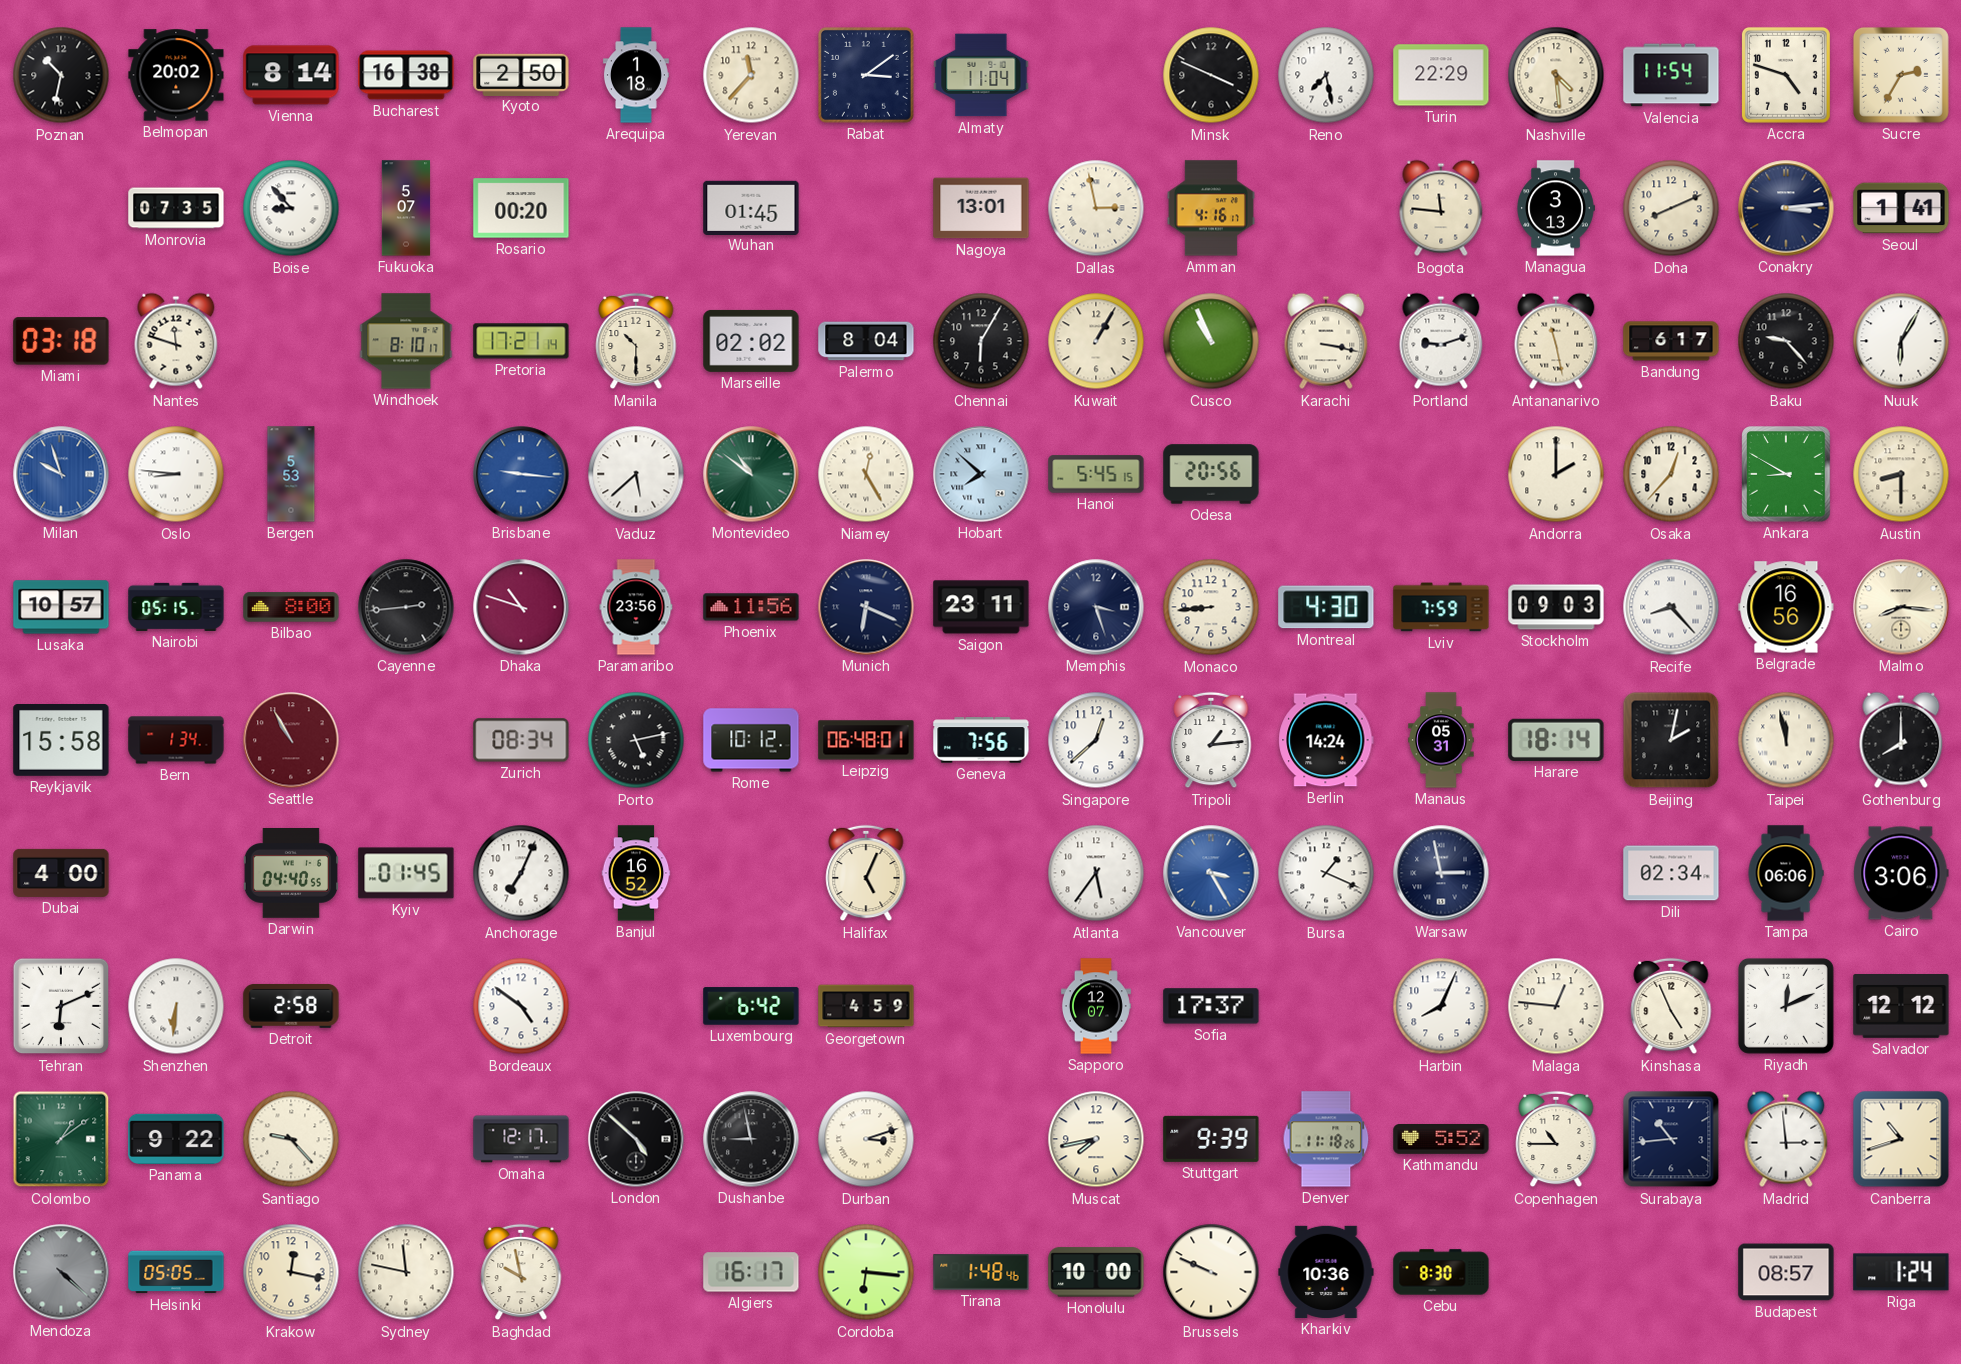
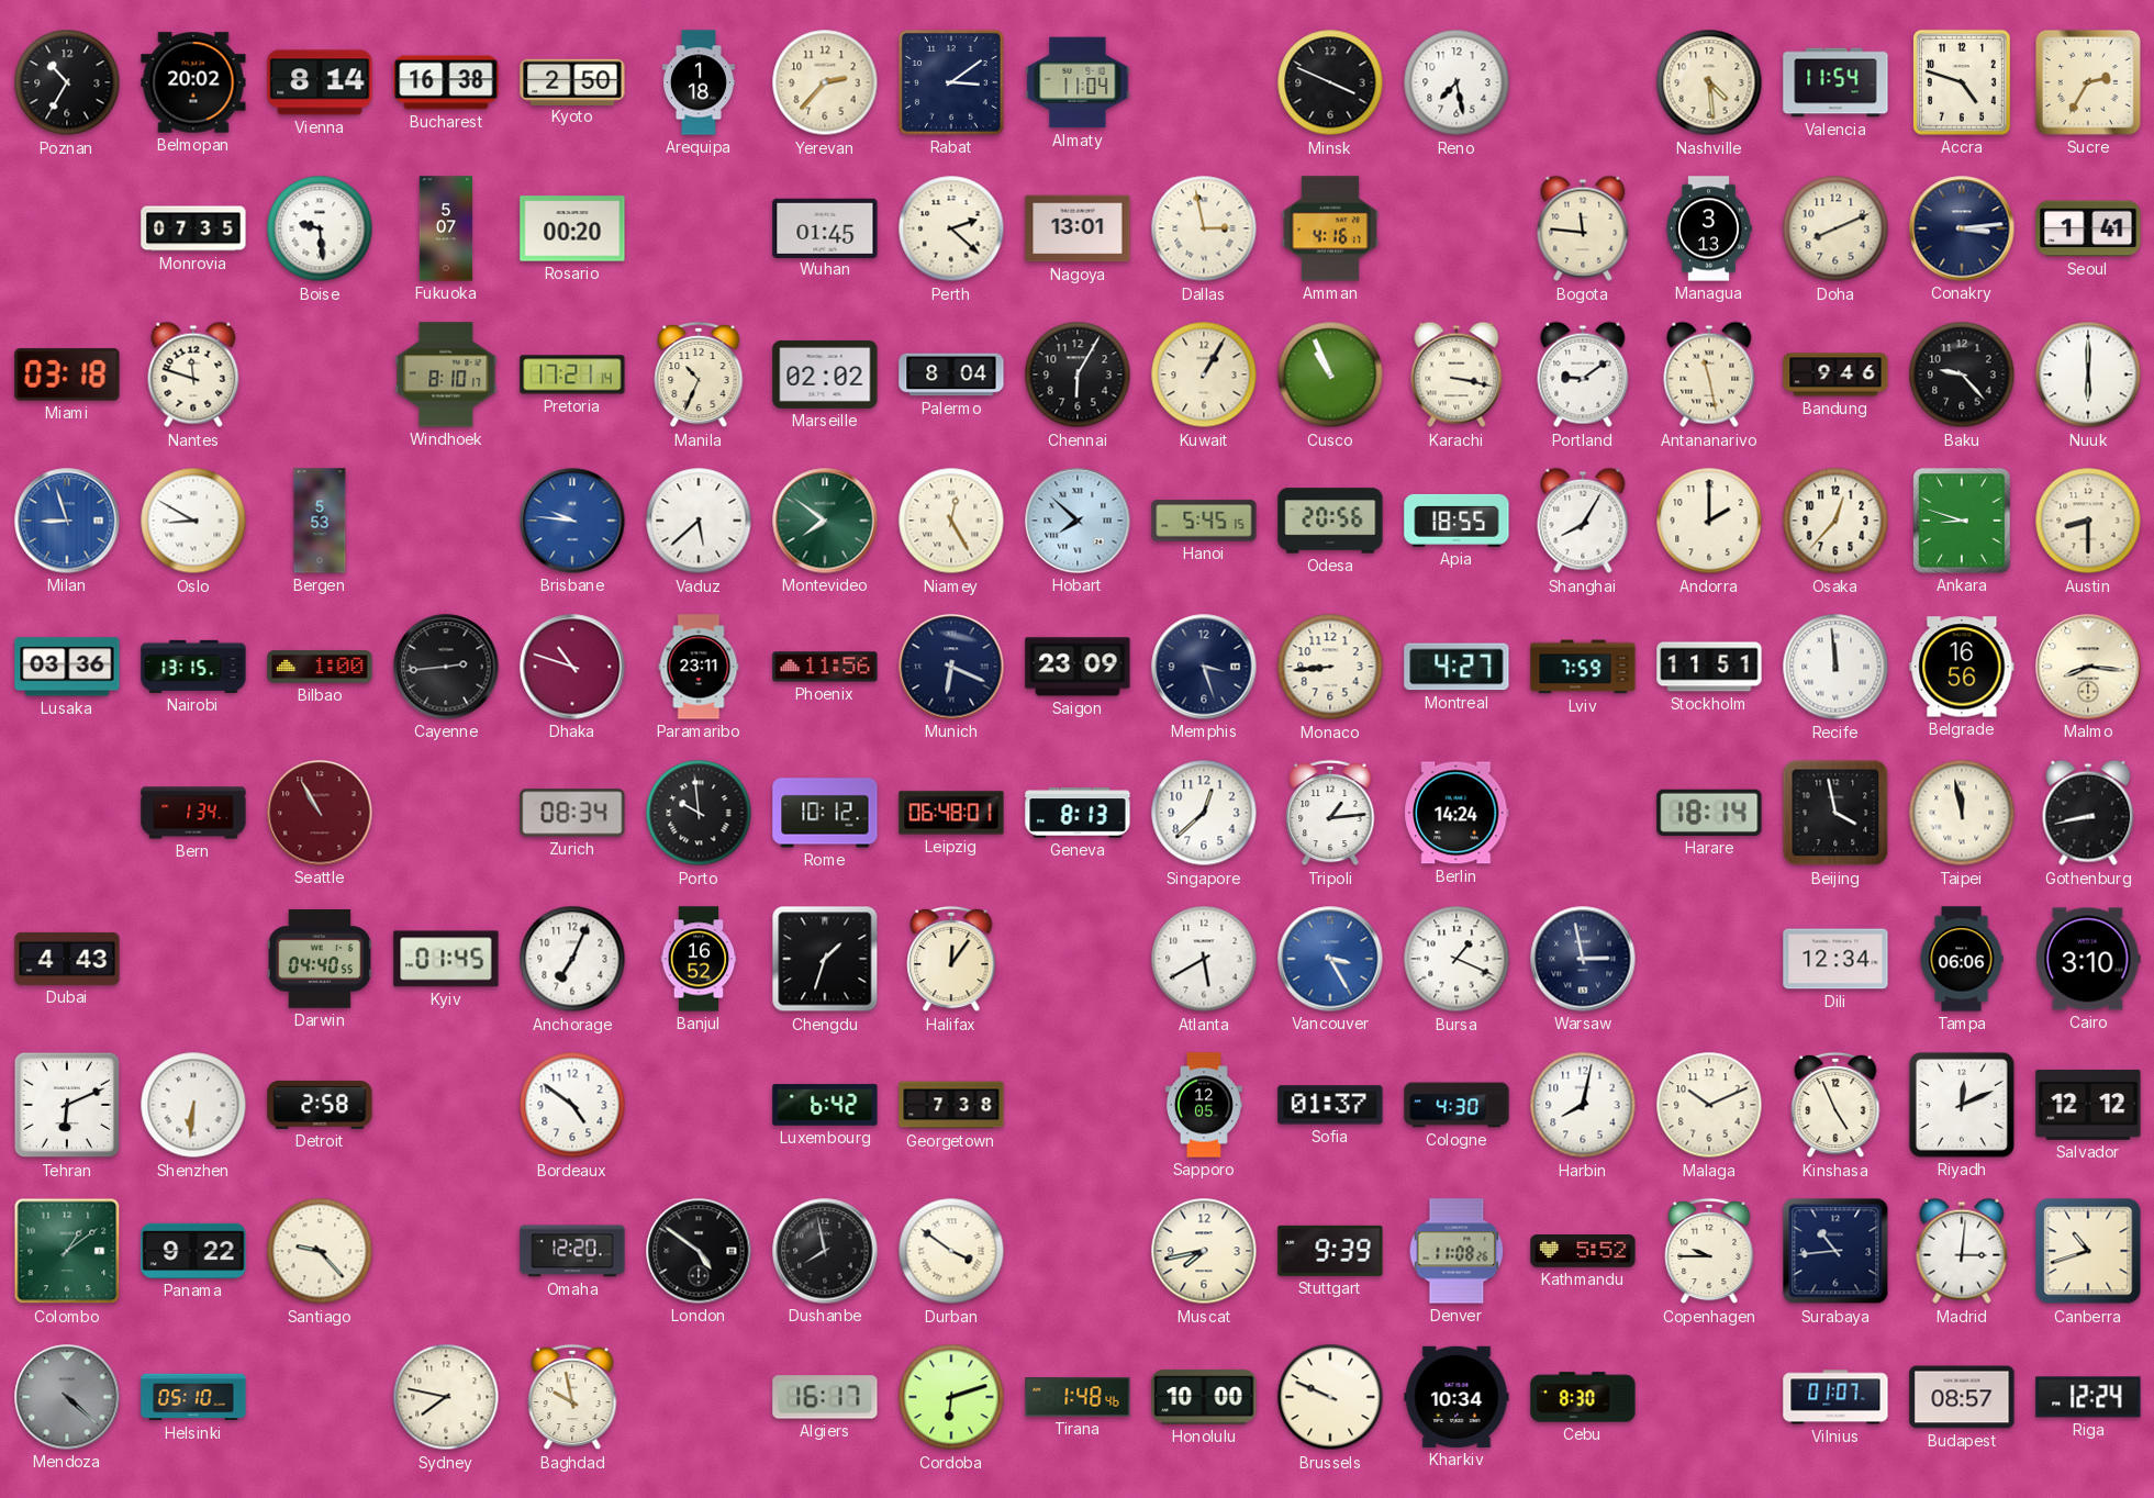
Poznan: 10:32 -> 10:35 (67, 82)
Yerevan: 11:37 -> 2:37 (825, 82)
Turin: 22:29 -> none (1441, 75)
Boise: 8:53 -> 9:29 (320, 228)
Perth: none -> 2:22 (951, 228)
Manila: 10:30 -> 10:34 (699, 374)
Portland: 9:12 -> 9:09 (1583, 374)
Bandung: 6:17 -> 9:46 (1835, 374)
Nuuk: 6:05 -> 6:00 (2088, 374)
Milan: 9:57 -> 8:57 (67, 521)
Oslo: 8:46 -> 8:50 (193, 521)
Brisbane: 9:16 -> 9:46 (572, 521)
Montevideo: 10:51 -> 7:51 (825, 521)
Apia: none -> 18:55 (1457, 521)
Shanghai: none -> 8:05 (1583, 521)
Ankara: 8:50 -> 8:48 (1962, 521)
Lusaka: 10:57 -> 03:36 (67, 667)
Nairobi: 05:15 -> 13:15 (193, 667)
Bilbao: 8:00 -> 1:00 (320, 667)
Paramaribo: 23:56 -> 23:11 (699, 667)
Saigon: 23:11 -> 23:09 (1078, 667)
Montreal: 4:30 -> 4:27 (1457, 667)
Stockholm: 09:03 -> 11:51 (1709, 667)
Recife: 8:23 -> 11:59 (1835, 667)
Reykjavik: 15:58 -> none (61, 741)
Porto: 5:13 -> 9:59 (699, 813)
Geneva: 7:56 -> 8:13 (1078, 813)
Manaus: 05:31 -> none (1441, 740)
Beijing: 2:02 -> 3:58 (1835, 813)
Gothenburg: 8:00 -> 8:43 (2088, 813)
Dubai: 4:00 -> 4:43 (67, 959)
Chengdu: none -> 1:33 (825, 959)
Halifax: 5:04 -> 12:06 (951, 959)
Atlanta: 5:36 -> 5:40 (1204, 959)
Dili: 02:34 -> 12:34 (1835, 959)
Cairo: 3:06 -> 3:10 (2088, 959)
Georgetown: 4:59 -> 7:38 (951, 1105)
Sapporo: 12:07 -> 12:05 (1204, 1105)
Sofia: 17:37 -> 01:37 (1330, 1105)
Cologne: none -> 4:30 (1457, 1105)
Harbin: 8:04 -> 8:02 (1583, 1105)
Malaga: 12:46 -> 10:11 (1709, 1105)
Omaha: 12:17 -> 12:20 (572, 1251)
London: 4:52 -> 4:51 (699, 1251)
Dushanbe: 8:58 -> 7:58 (825, 1251)
Durban: 3:12 -> 3:51 (951, 1251)
Denver: 11:18 -> 11:08 (1457, 1251)
Copenhagen: 10:45 -> 9:45 (1709, 1251)
Madrid: 2:59 -> 3:01 (1962, 1251)
Helsinki: 05:05 -> 05:10 (193, 1397)
Krakow: 12:17 -> none (291, 1272)
Sydney: 11:47 -> 7:47 (446, 1397)
Cordoba: 6:16 -> 6:12 (951, 1397)
Kharkiv: 10:36 -> 10:34 (1457, 1397)
Vilnius: none -> 01:07 (1835, 1397)
Riga: 1:24 -> 12:24 (2088, 1397)
